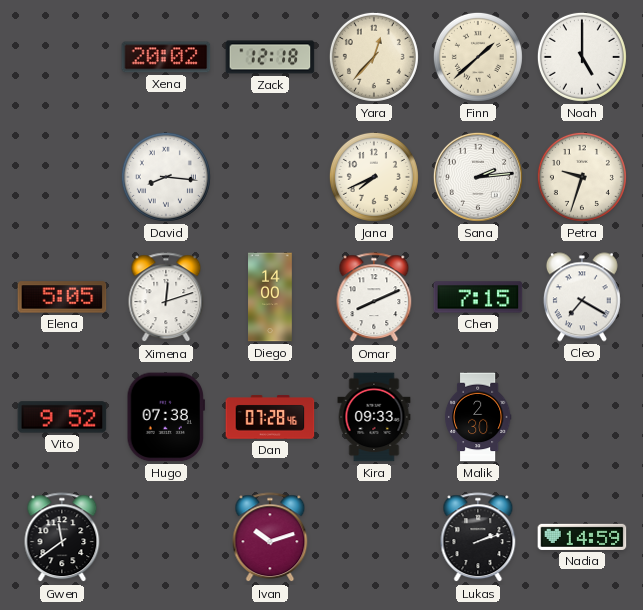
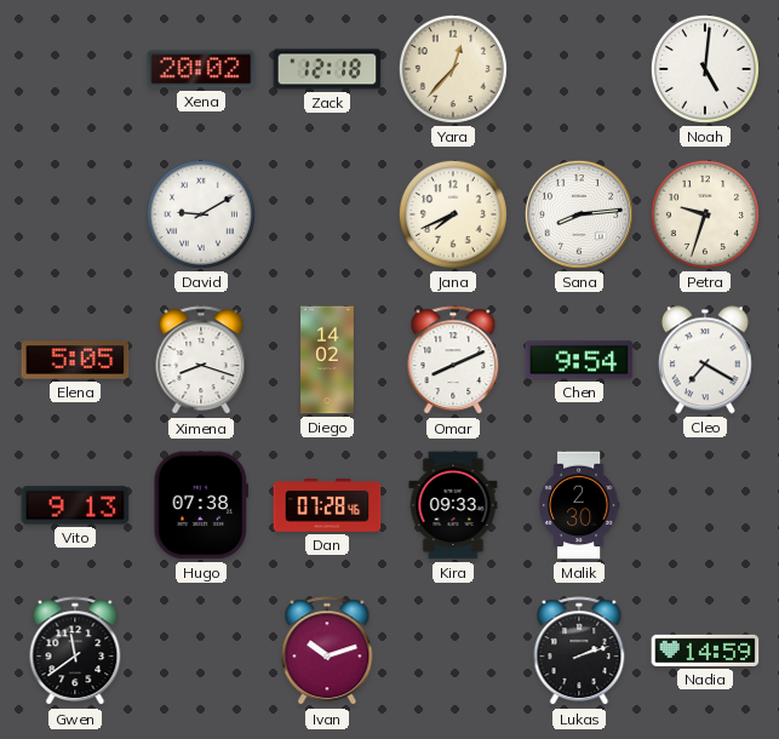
Finn: 1:38 -> none (478, 57)
Noah: 5:00 -> 5:01 (705, 69)
David: 8:16 -> 9:10 (201, 214)
Sana: 2:14 -> 8:14 (579, 214)
Ximena: 12:12 -> 8:18 (201, 361)
Diego: 14:00 -> 14:02 (327, 360)
Chen: 7:15 -> 9:54 (579, 360)
Vito: 9:52 -> 9:13 (75, 505)
